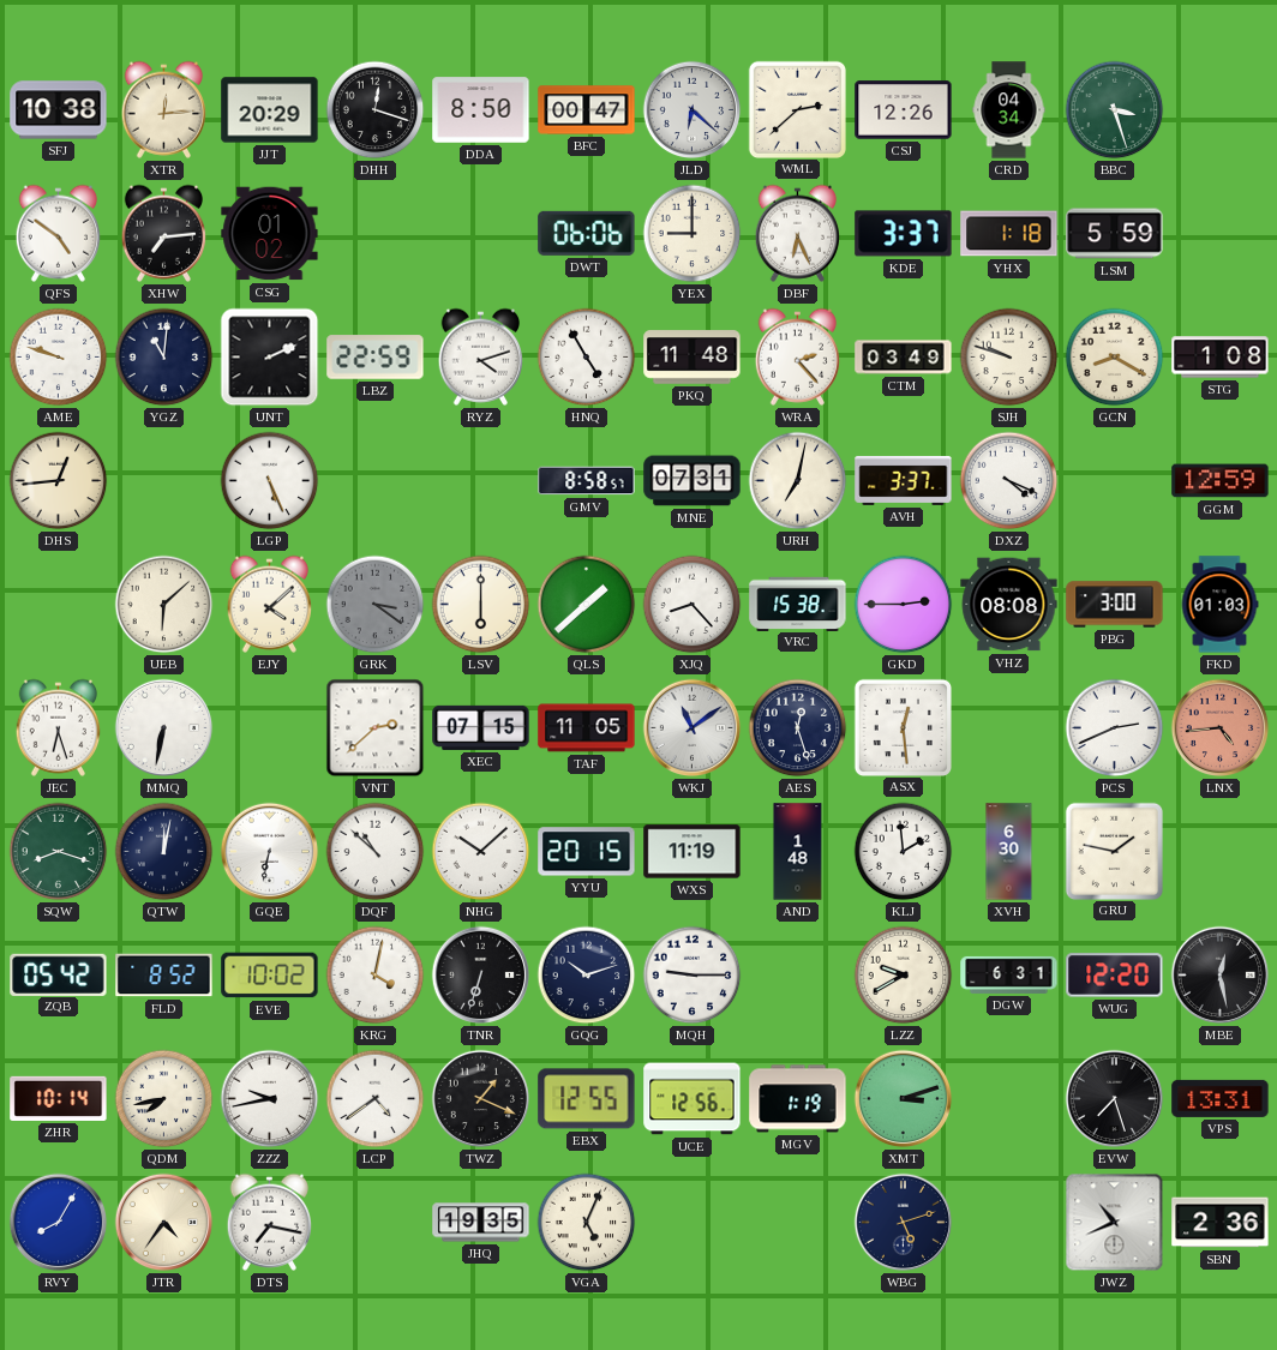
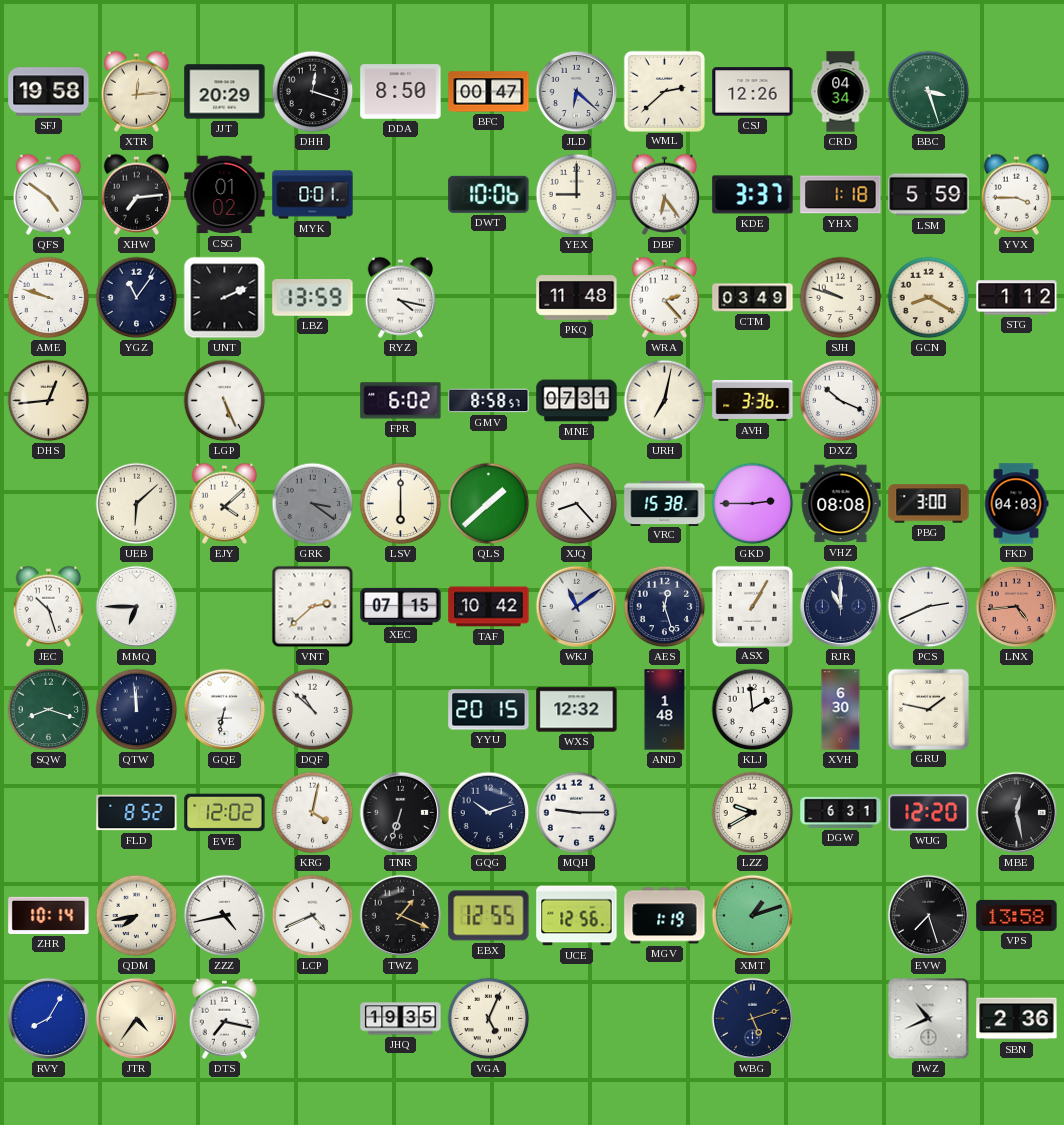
SFJ: 10:38 -> 19:58 (49, 92)
MYK: none -> 0:01 (313, 195)
DWT: 06:06 -> 10:06 (489, 194)
DBF: 6:26 -> 6:24 (664, 194)
YVX: none -> 3:45 (1016, 194)
YGZ: 11:01 -> 11:06 (137, 298)
LBZ: 22:59 -> 13:59 (313, 298)
RYZ: 4:12 -> 4:17 (400, 297)
HNQ: 4:55 -> none (587, 358)
STG: 1:08 -> 1:12 (1017, 298)
FPR: none -> 6:02 (401, 401)
AVH: 3:37 -> 3:36 (753, 400)
DXZ: 4:19 -> 10:19 (841, 401)
GGM: 12:59 -> none (1221, 481)
FKD: 01:03 -> 04:03 (1016, 504)
JEC: 6:27 -> 10:27 (48, 606)
MMQ: 6:32 -> 6:45 (137, 607)
TAF: 11:05 -> 10:42 (489, 607)
ASX: 12:29 -> 1:05 (752, 606)
RJR: none -> 11:00 (841, 607)
QTW: 12:02 -> 11:59 (137, 710)
NHG: 10:08 -> none (481, 852)
WXS: 11:19 -> 12:32 (577, 710)
ZQB: 05:42 -> none (59, 974)
EVE: 10:02 -> 12:02 (225, 813)
ZZZ: 9:43 -> 4:43 (225, 916)
LCP: 4:39 -> 4:41 (313, 916)
XMT: 3:12 -> 1:12 (753, 916)
VPS: 13:31 -> 13:58 (1017, 915)
